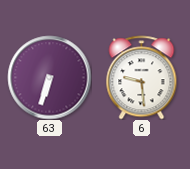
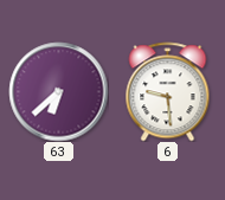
63: 6:33 -> 6:38 (58, 91)
